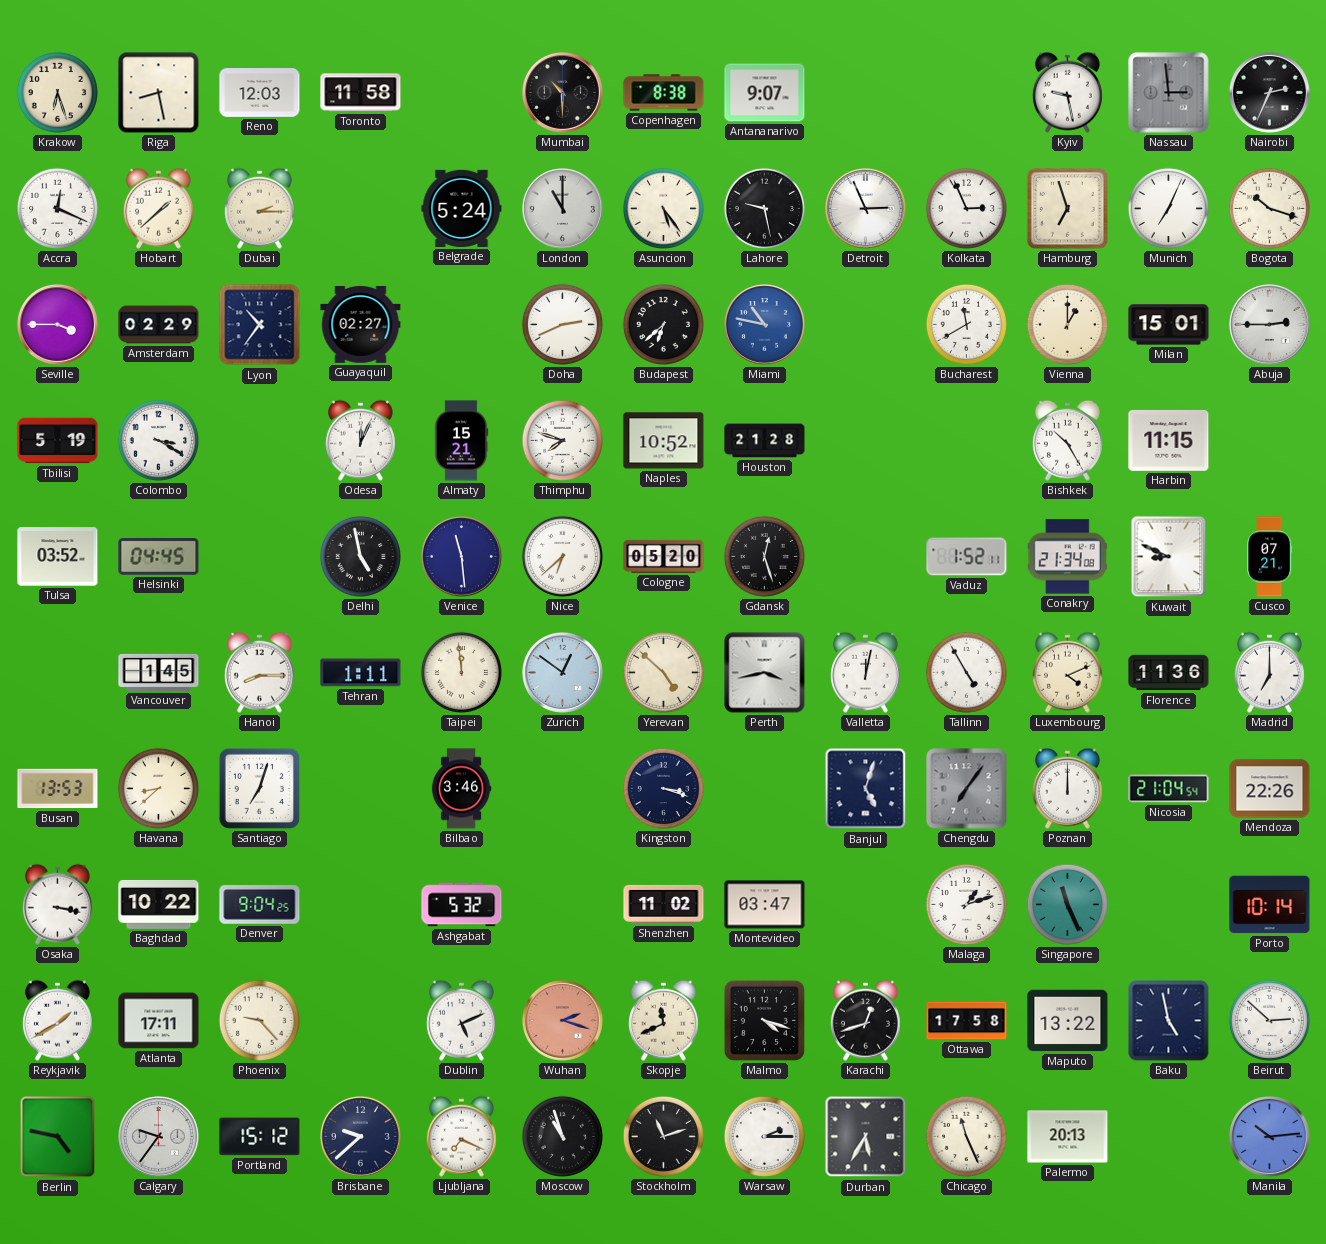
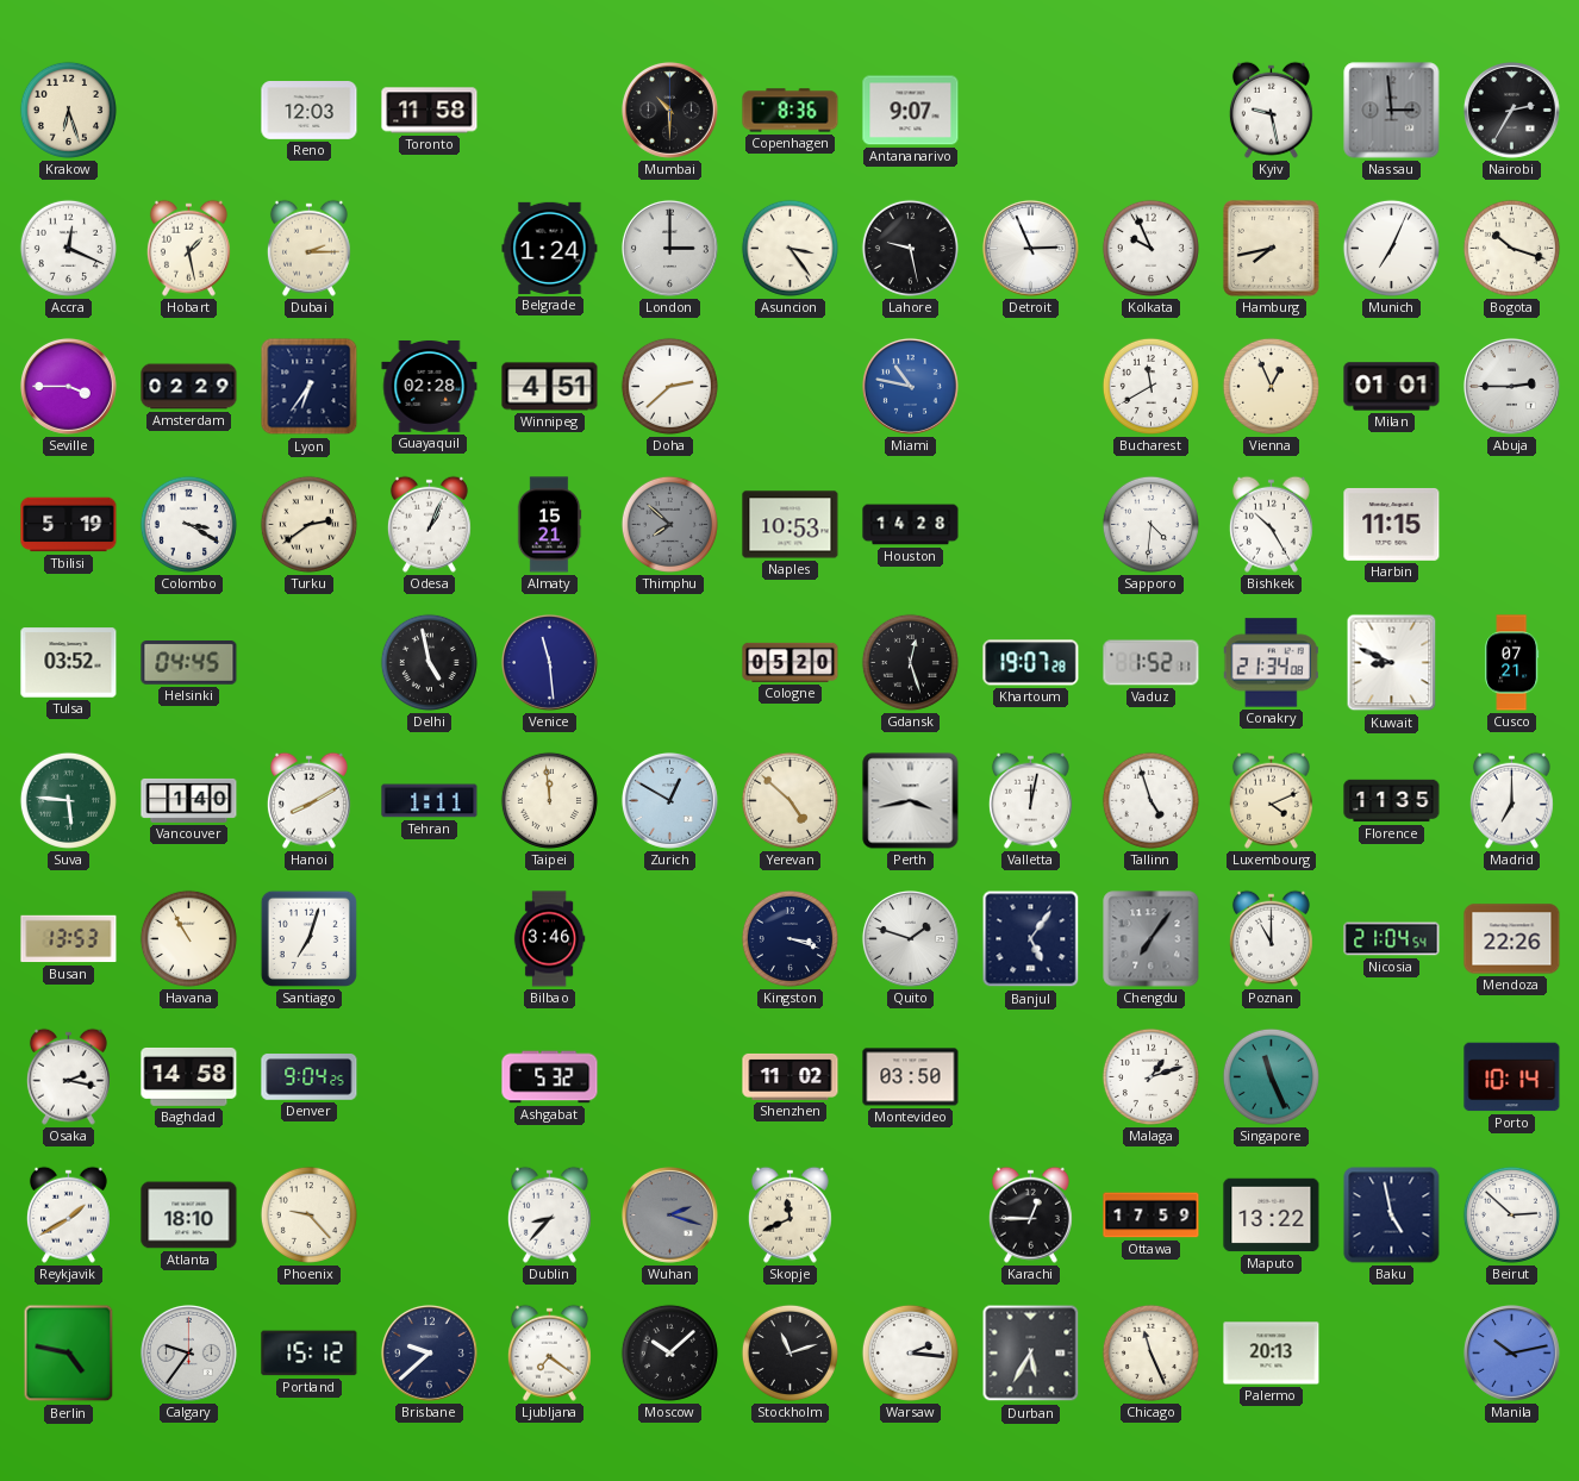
Riga: 8:28 -> none (159, 93)
Copenhagen: 8:38 -> 8:36 (791, 111)
Nairobi: 2:34 -> 2:35 (1511, 110)
Hobart: 1:38 -> 1:28 (188, 248)
Belgrade: 5:24 -> 1:24 (550, 248)
London: 11:00 -> 3:00 (669, 248)
Asuncion: 5:24 -> 3:24 (789, 248)
Kolkata: 2:56 -> 9:56 (1150, 248)
Hamburg: 6:57 -> 7:43 (1271, 248)
Lyon: 10:36 -> 6:36 (310, 387)
Guayaquil: 02:27 -> 02:28 (430, 386)
Winnipeg: none -> 4:51 (550, 387)
Doha: 2:41 -> 2:38 (669, 386)
Budapest: 6:38 -> none (663, 324)
Vienna: 1:00 -> 12:56 (1271, 386)
Milan: 15:01 -> 01:01 (1392, 387)
Turku: none -> 2:39 (308, 524)
Odesa: 12:04 -> 1:04 (429, 524)
Thimphu: 7:48 -> 7:52 (669, 524)
Thimphu dial: white -> grey (669, 524)
Naples: 10:52 -> 10:53 (791, 525)
Houston: 21:28 -> 14:28 (911, 525)
Sapporo: none -> 4:31 (1150, 524)
Nice: 6:38 -> none (562, 556)
Khartoum: none -> 19:07 (1031, 663)
Suva: none -> 5:46 (68, 800)
Vancouver: 1:45 -> 1:40 (189, 800)
Hanoi: 8:15 -> 8:10 (308, 800)
Zurich: 12:51 -> 12:50 (669, 800)
Tallinn: 4:55 -> 4:57 (1150, 800)
Florence: 11:36 -> 11:35 (1392, 801)
Havana: 8:38 -> 10:55 (188, 938)
Quito: none -> 1:48 (910, 938)
Banjul: 5:03 -> 5:06 (1031, 939)
Poznan: 12:00 -> 11:00 (1271, 938)
Osaka: 3:17 -> 2:17 (68, 1076)
Baghdad: 10:22 -> 14:58 (189, 1076)
Montevideo: 03:47 -> 03:50 (911, 1077)
Atlanta: 17:11 -> 18:10 (189, 1216)
Dublin: 5:11 -> 8:37 (549, 1214)
Wuhan dial: salmon -> grey (669, 1214)
Malmo: 4:18 -> none (764, 1020)
Karachi: 12:42 -> 12:45 (1030, 1214)
Ottawa: 17:58 -> 17:59 (1152, 1216)
Ljubljana: 7:19 -> 7:21 (549, 1352)
Moscow: 10:57 -> 10:08 (669, 1352)
Warsaw: 2:15 -> 2:16 (910, 1352)
Manila: 10:14 -> 10:13 (1511, 1352)
